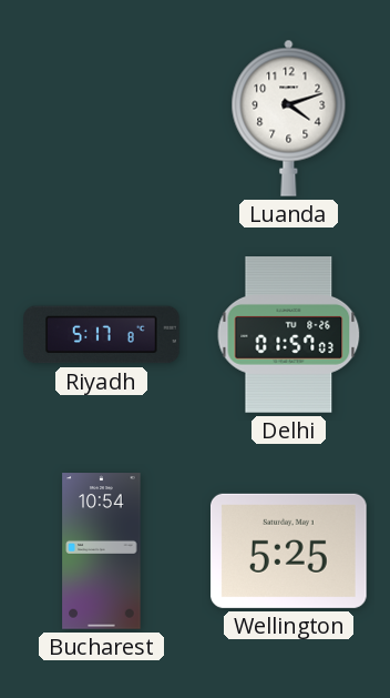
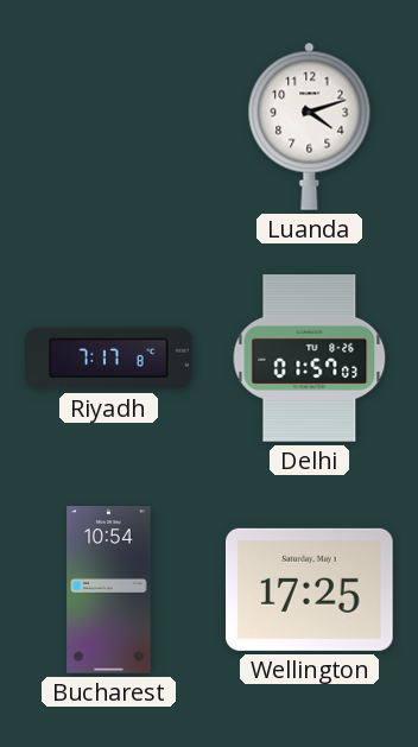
Riyadh: 5:17 -> 7:17 (109, 359)
Wellington: 5:25 -> 17:25 (310, 589)
